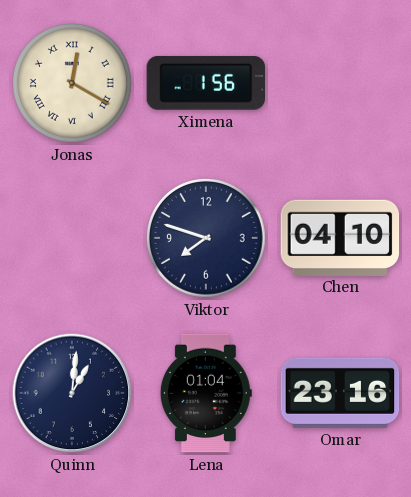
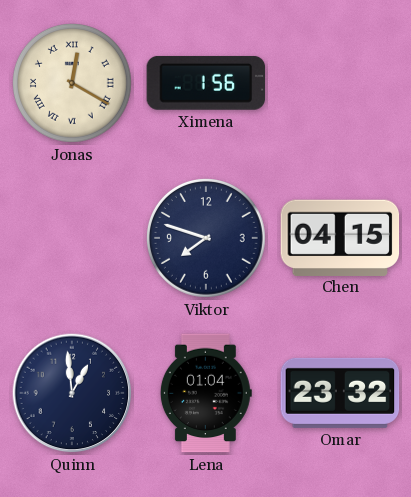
Chen: 04:10 -> 04:15 (340, 237)
Quinn: 1:01 -> 12:59 (72, 393)
Omar: 23:16 -> 23:32 (340, 393)
